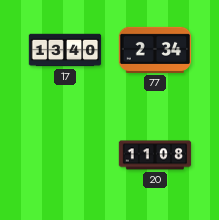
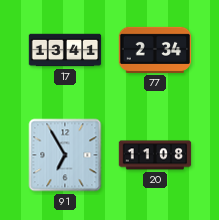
17: 13:40 -> 13:41 (65, 50)
91: none -> 6:55 (65, 155)
